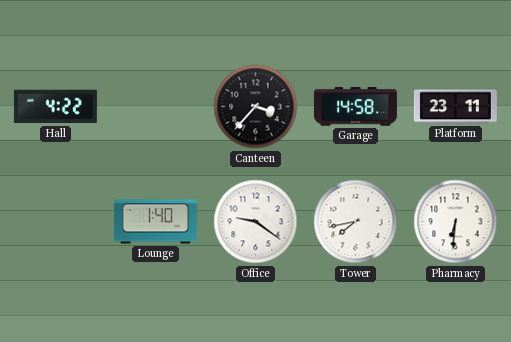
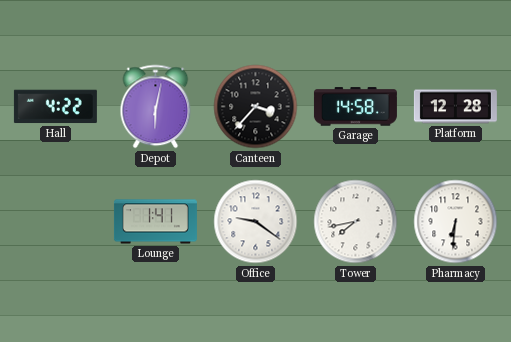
Depot: none -> 6:02 (156, 107)
Platform: 23:11 -> 12:28 (455, 107)
Lounge: 1:40 -> 1:41 (155, 222)
